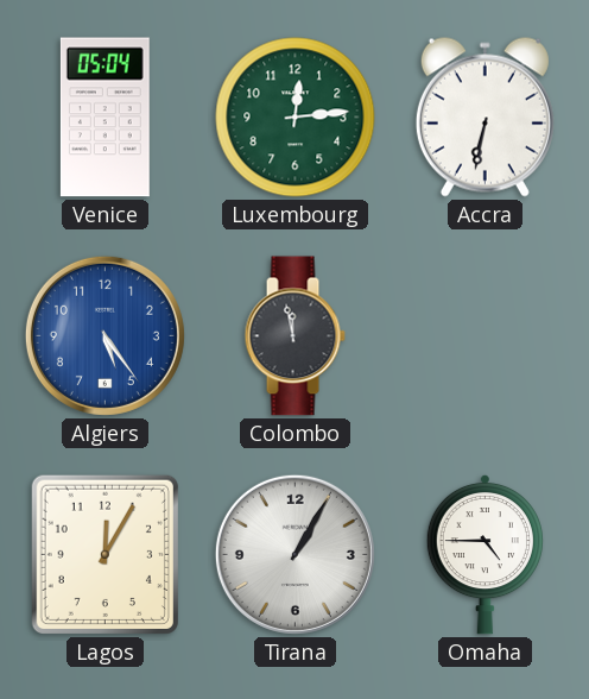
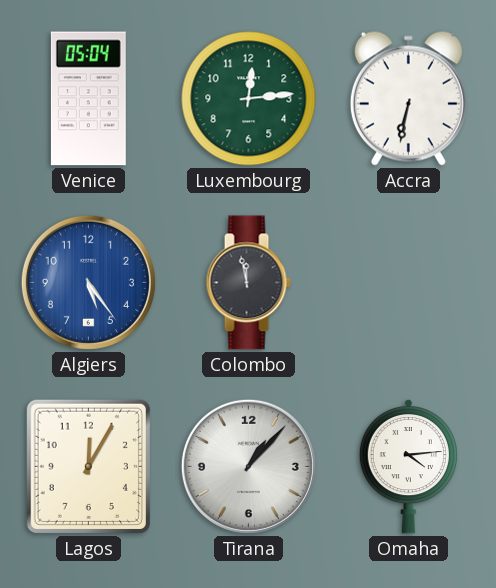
Tirana: 1:05 -> 1:07 (248, 466)
Omaha: 4:45 -> 4:14 (408, 466)
